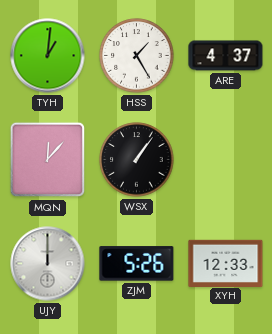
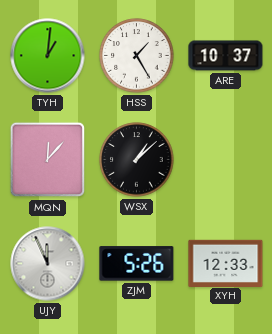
ARE: 4:37 -> 10:37 (226, 56)
WSX: 1:06 -> 1:08 (137, 160)
UJY: 12:00 -> 11:56 (48, 264)
